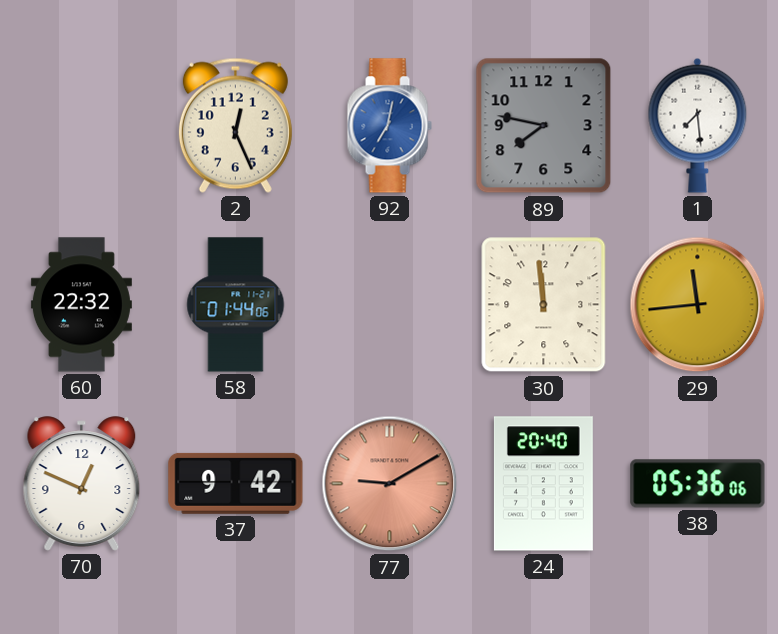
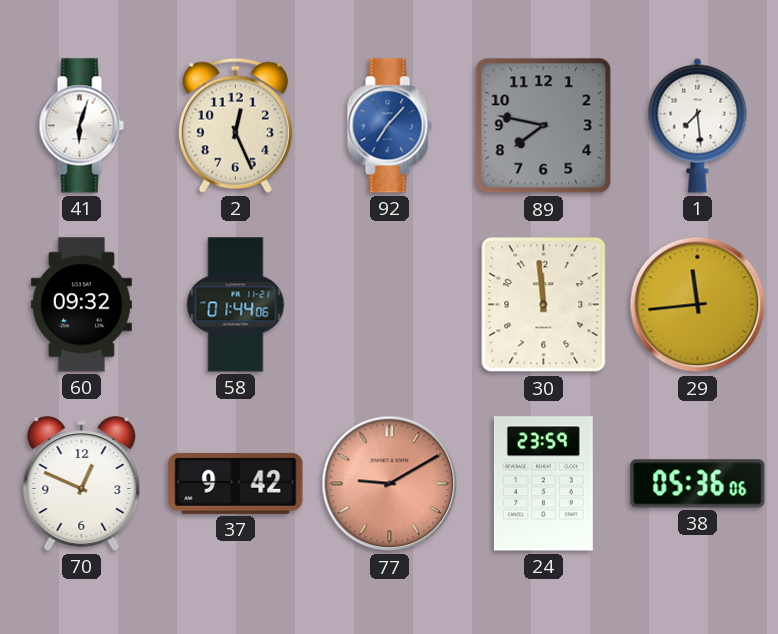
41: none -> 6:03 (81, 126)
92: 7:02 -> 7:07 (389, 126)
60: 22:32 -> 09:32 (81, 305)
24: 20:40 -> 23:59 (543, 484)
